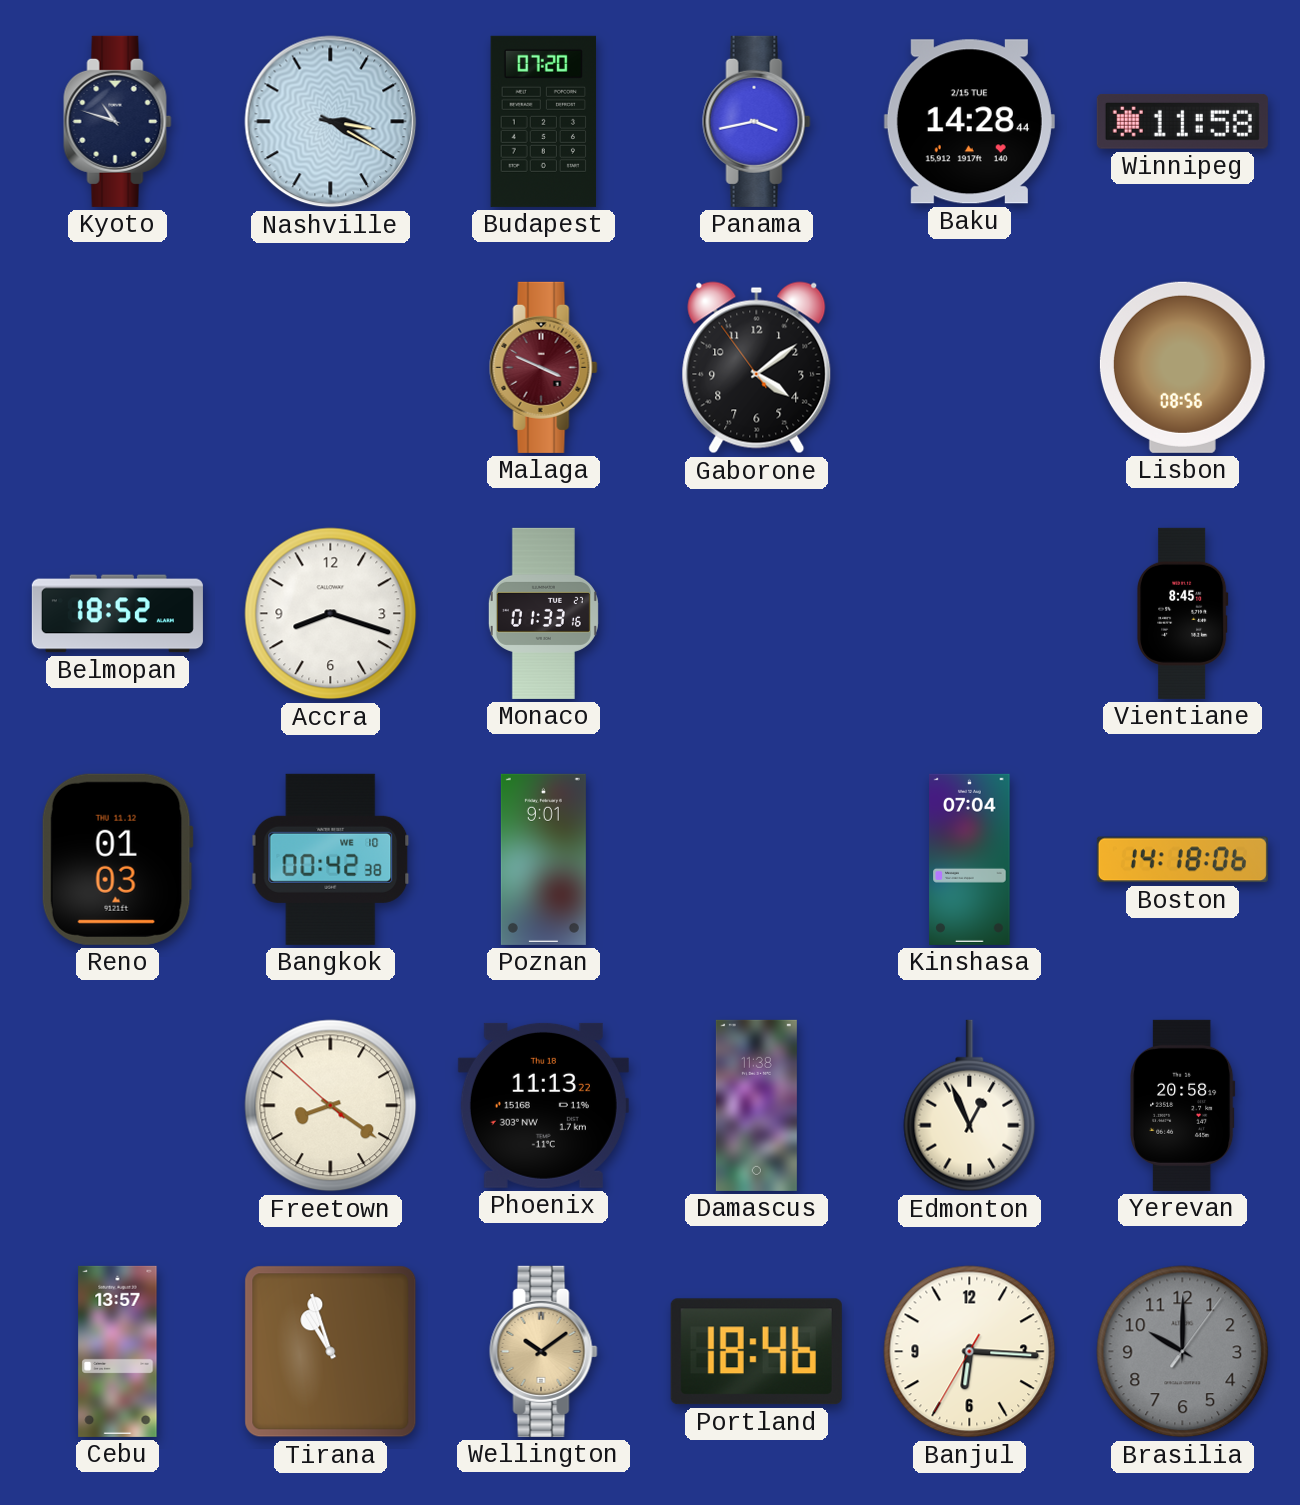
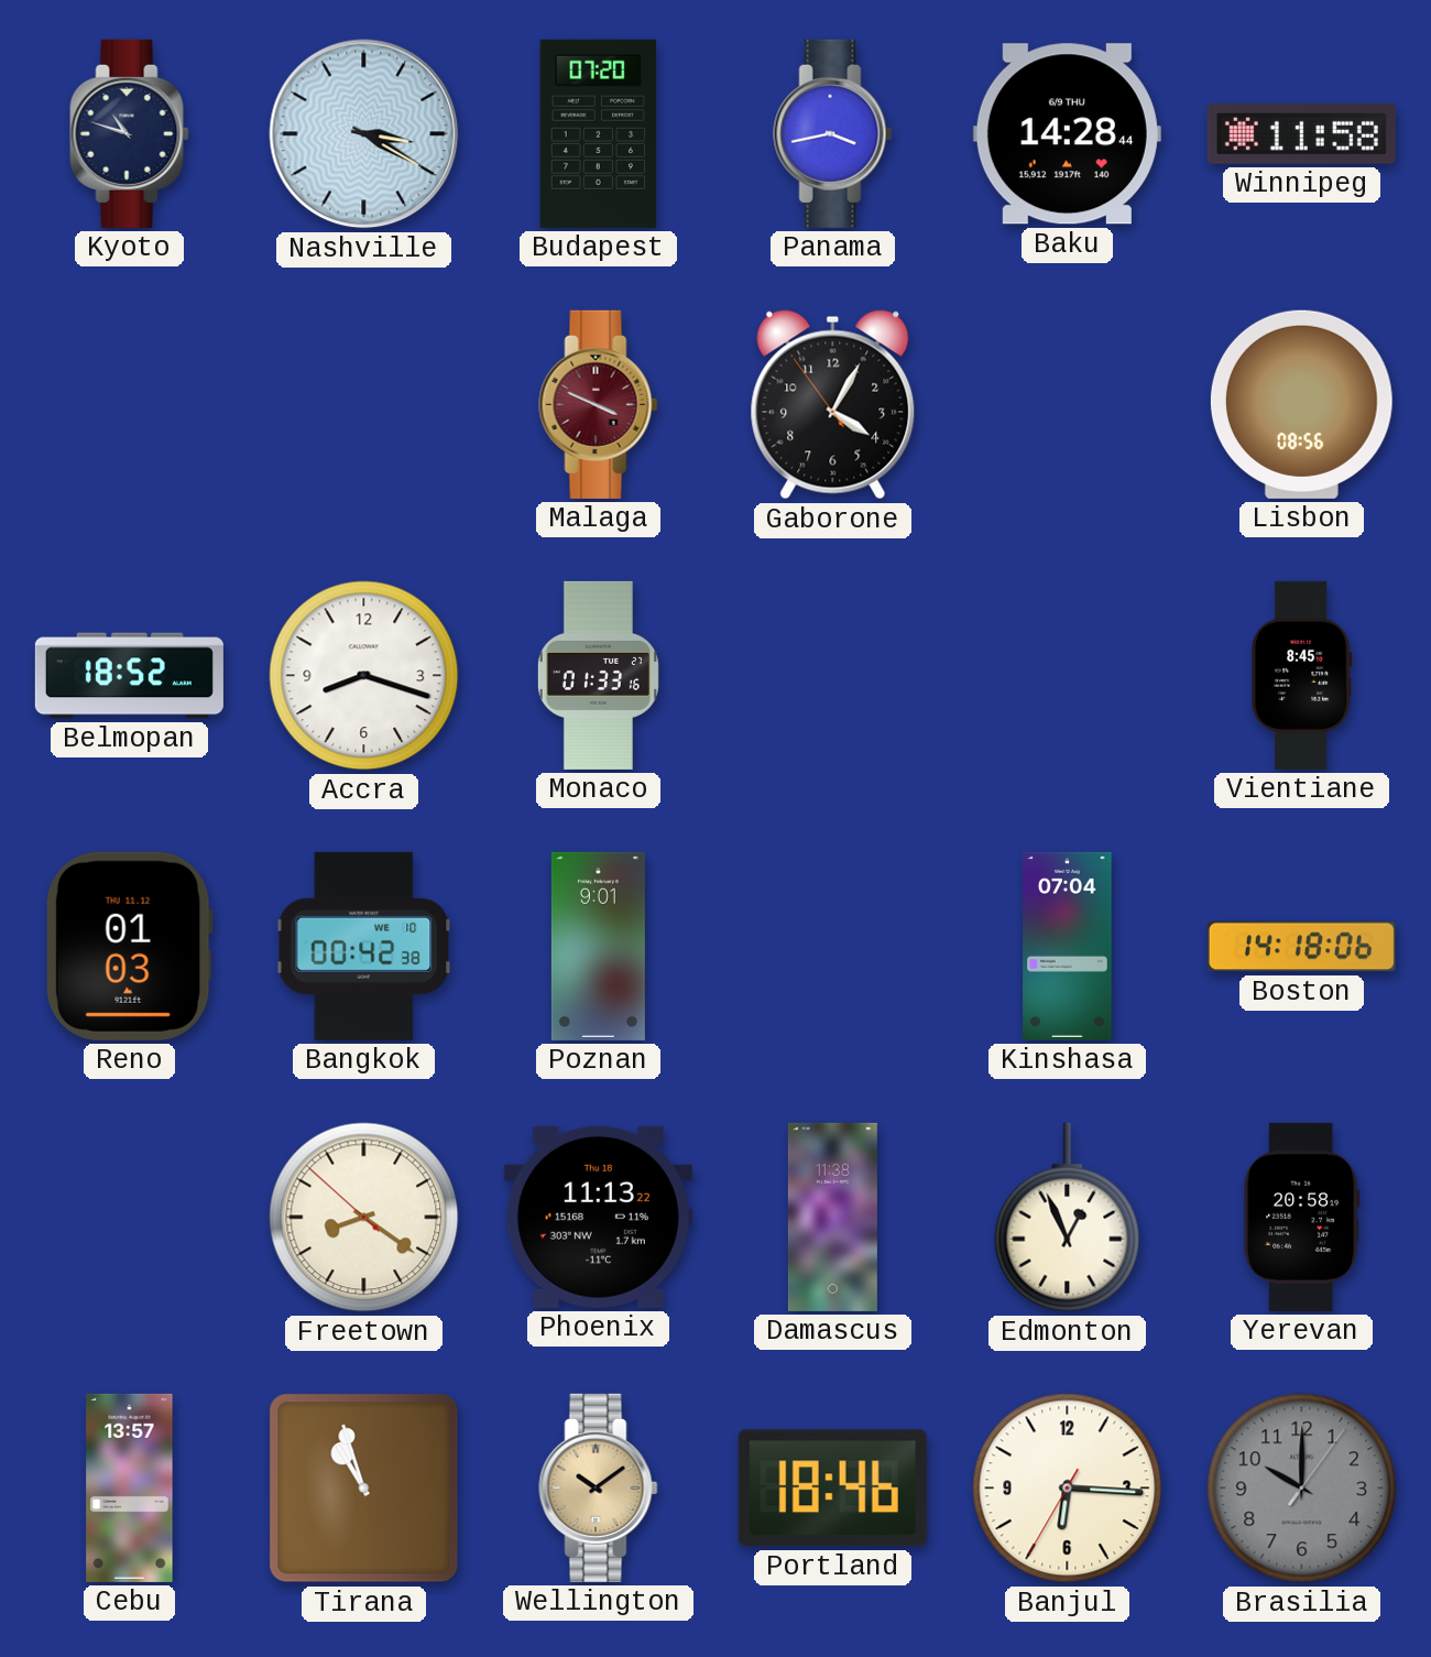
Baku date: 2/15 TUE -> 6/9 THU (1067, 134)
Gaborone: 4:08 -> 4:04 (833, 405)
